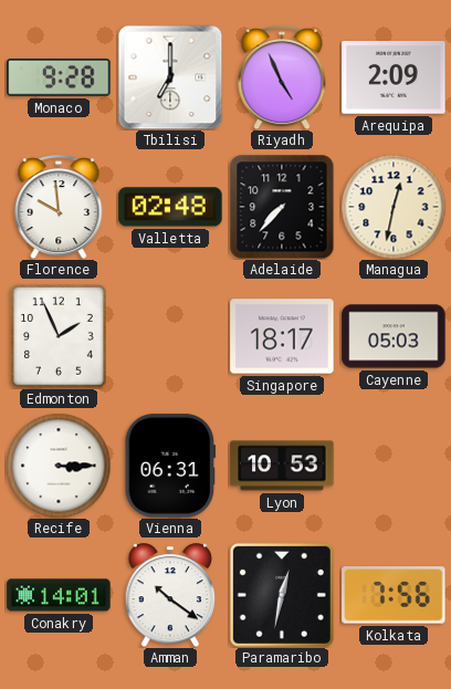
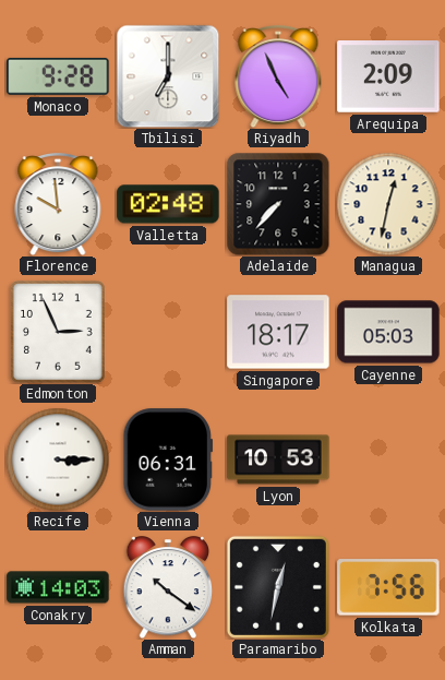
Edmonton: 1:56 -> 2:56 (59, 332)
Conakry: 14:01 -> 14:03 (58, 587)
